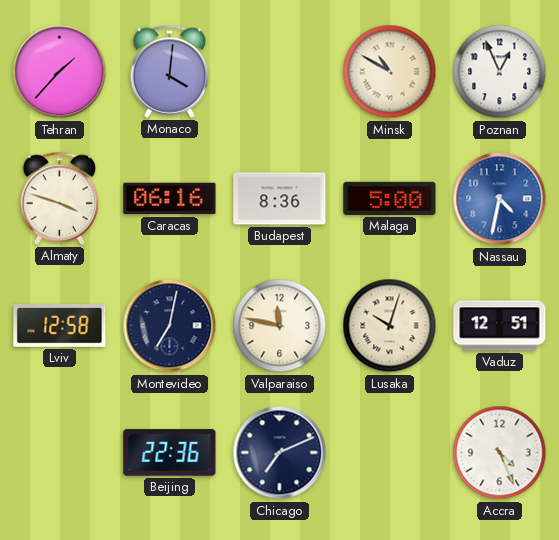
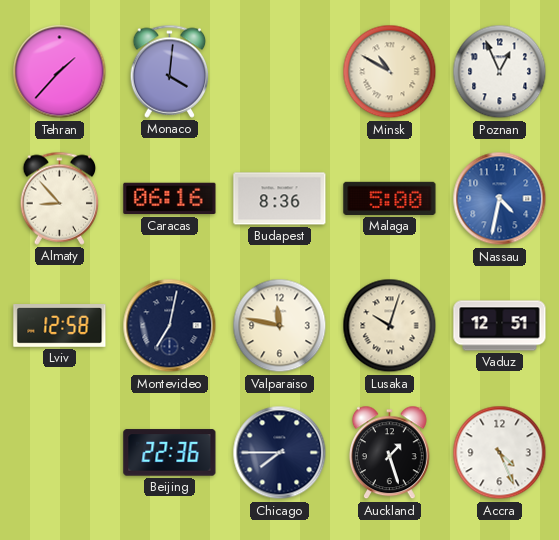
Almaty: 3:48 -> 8:53 (60, 198)
Chicago: 7:11 -> 7:45 (280, 453)
Auckland: none -> 1:27 (389, 453)
